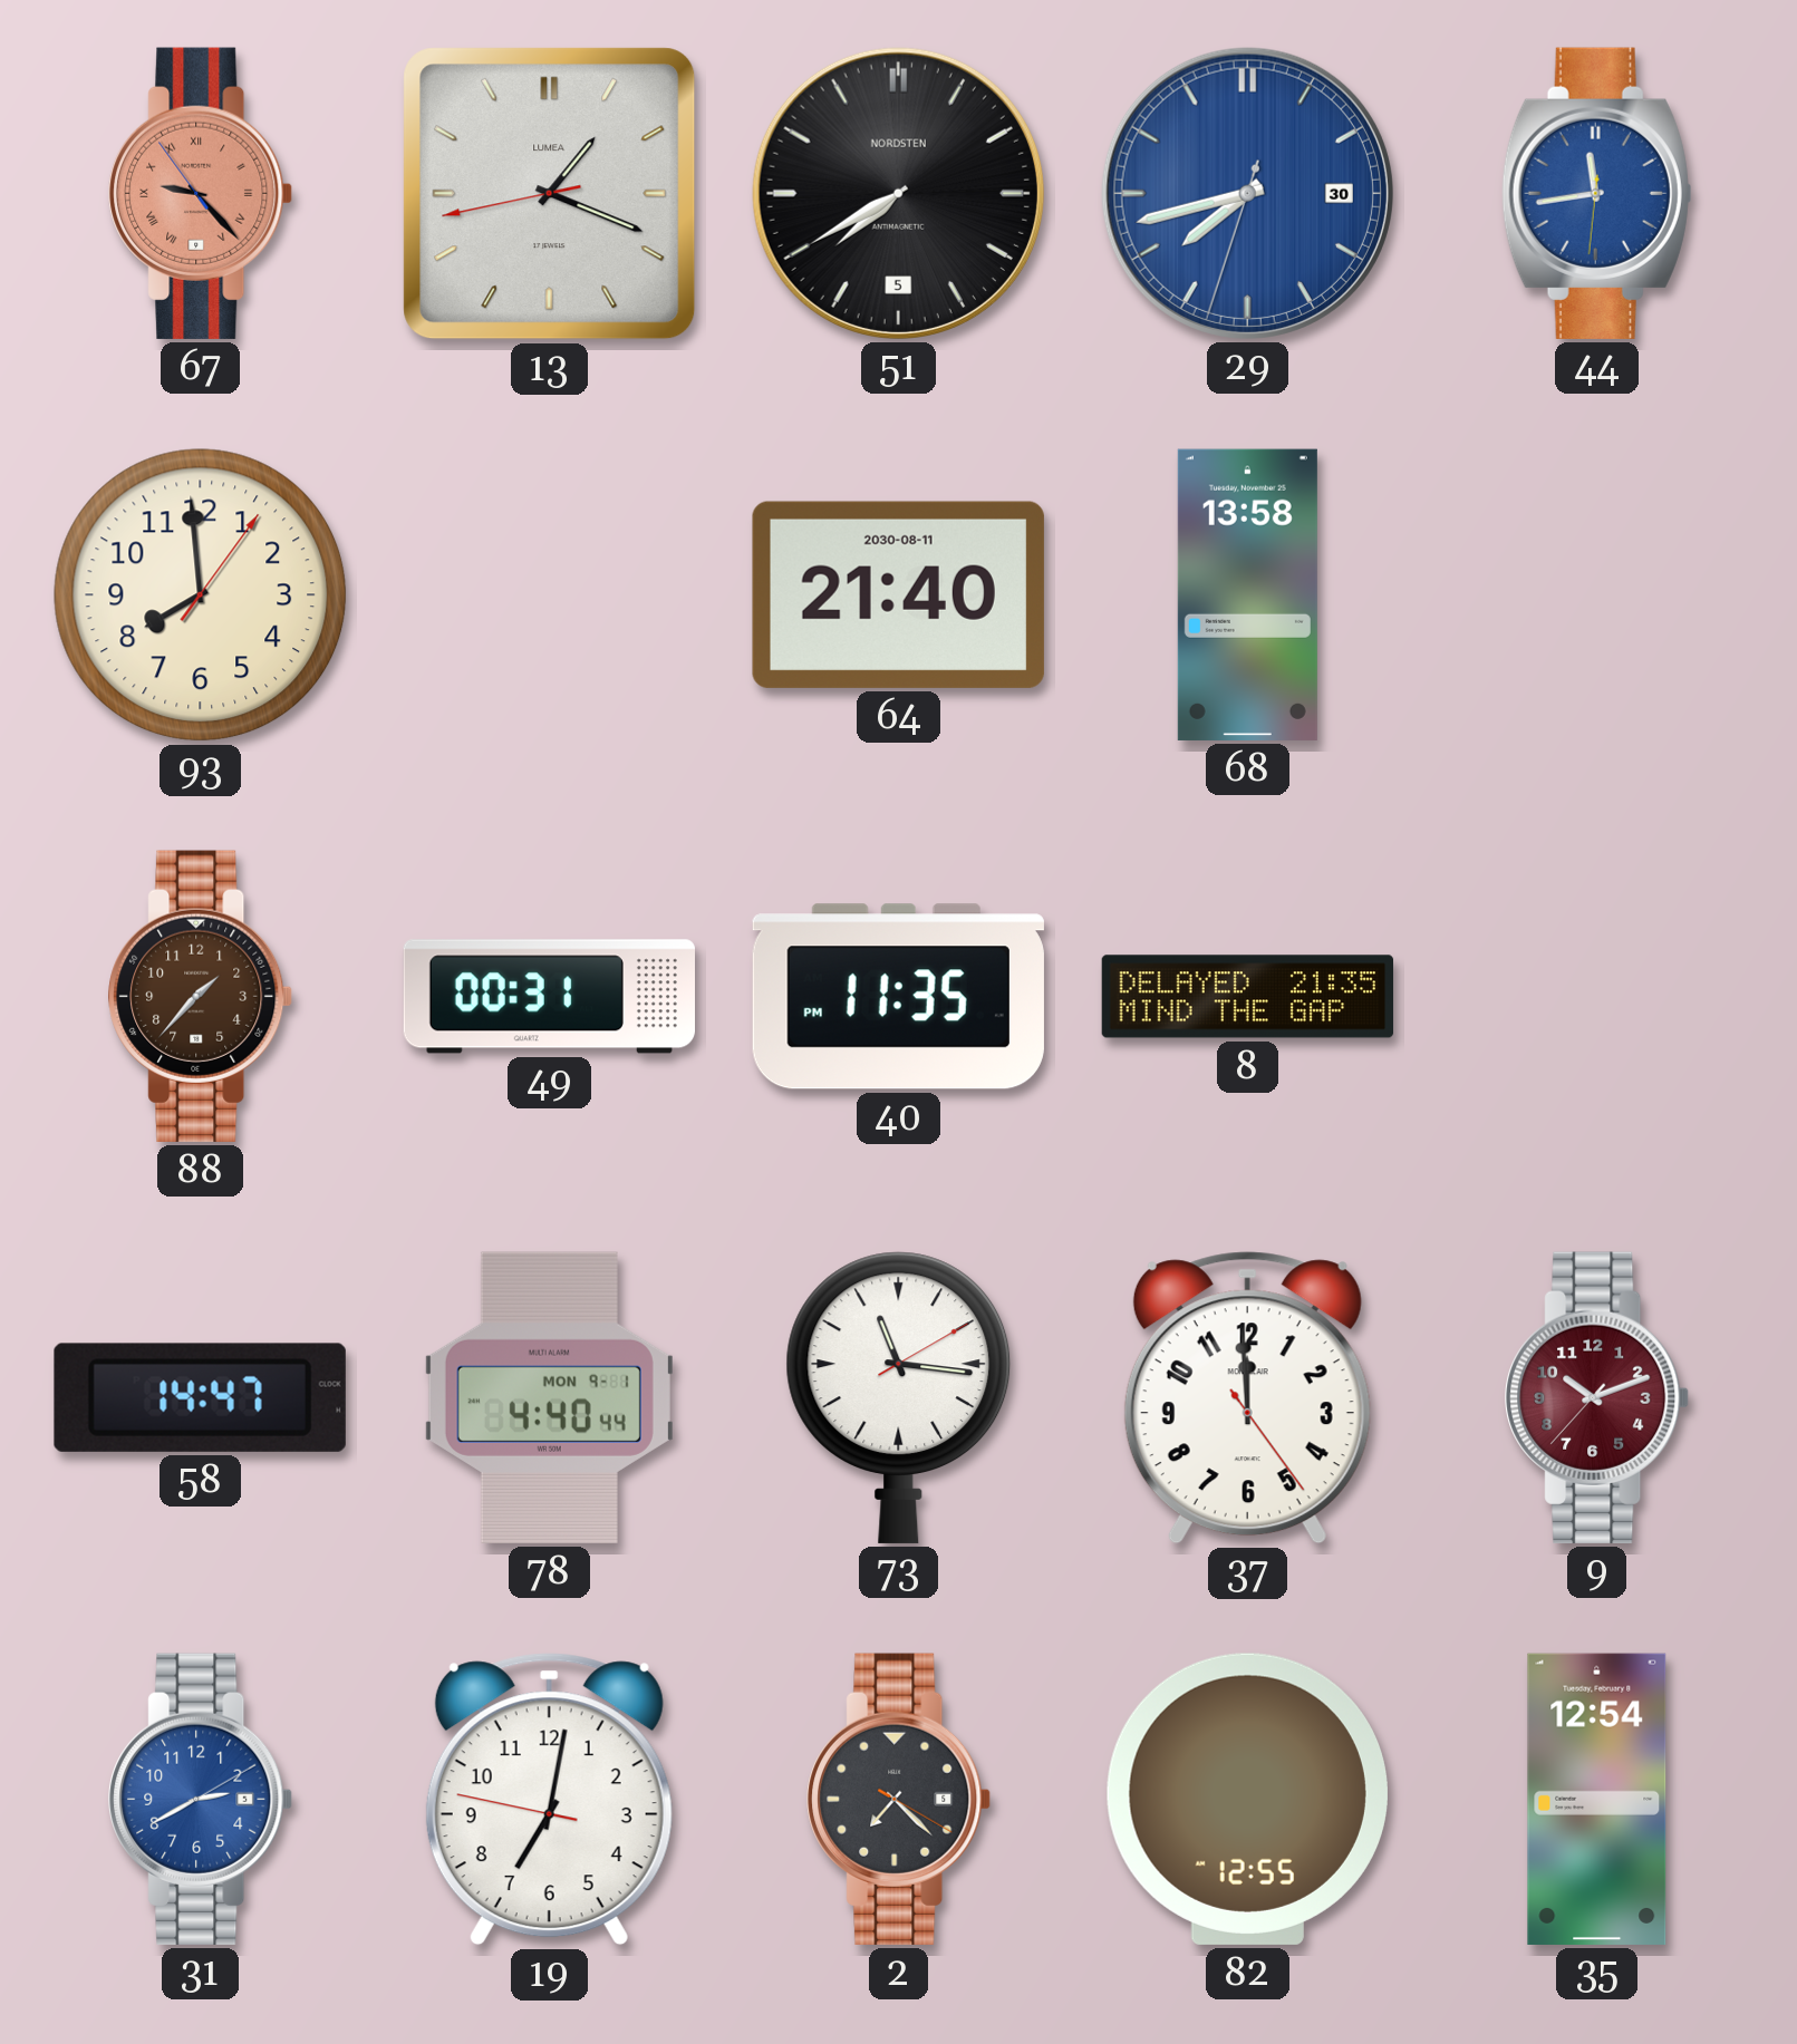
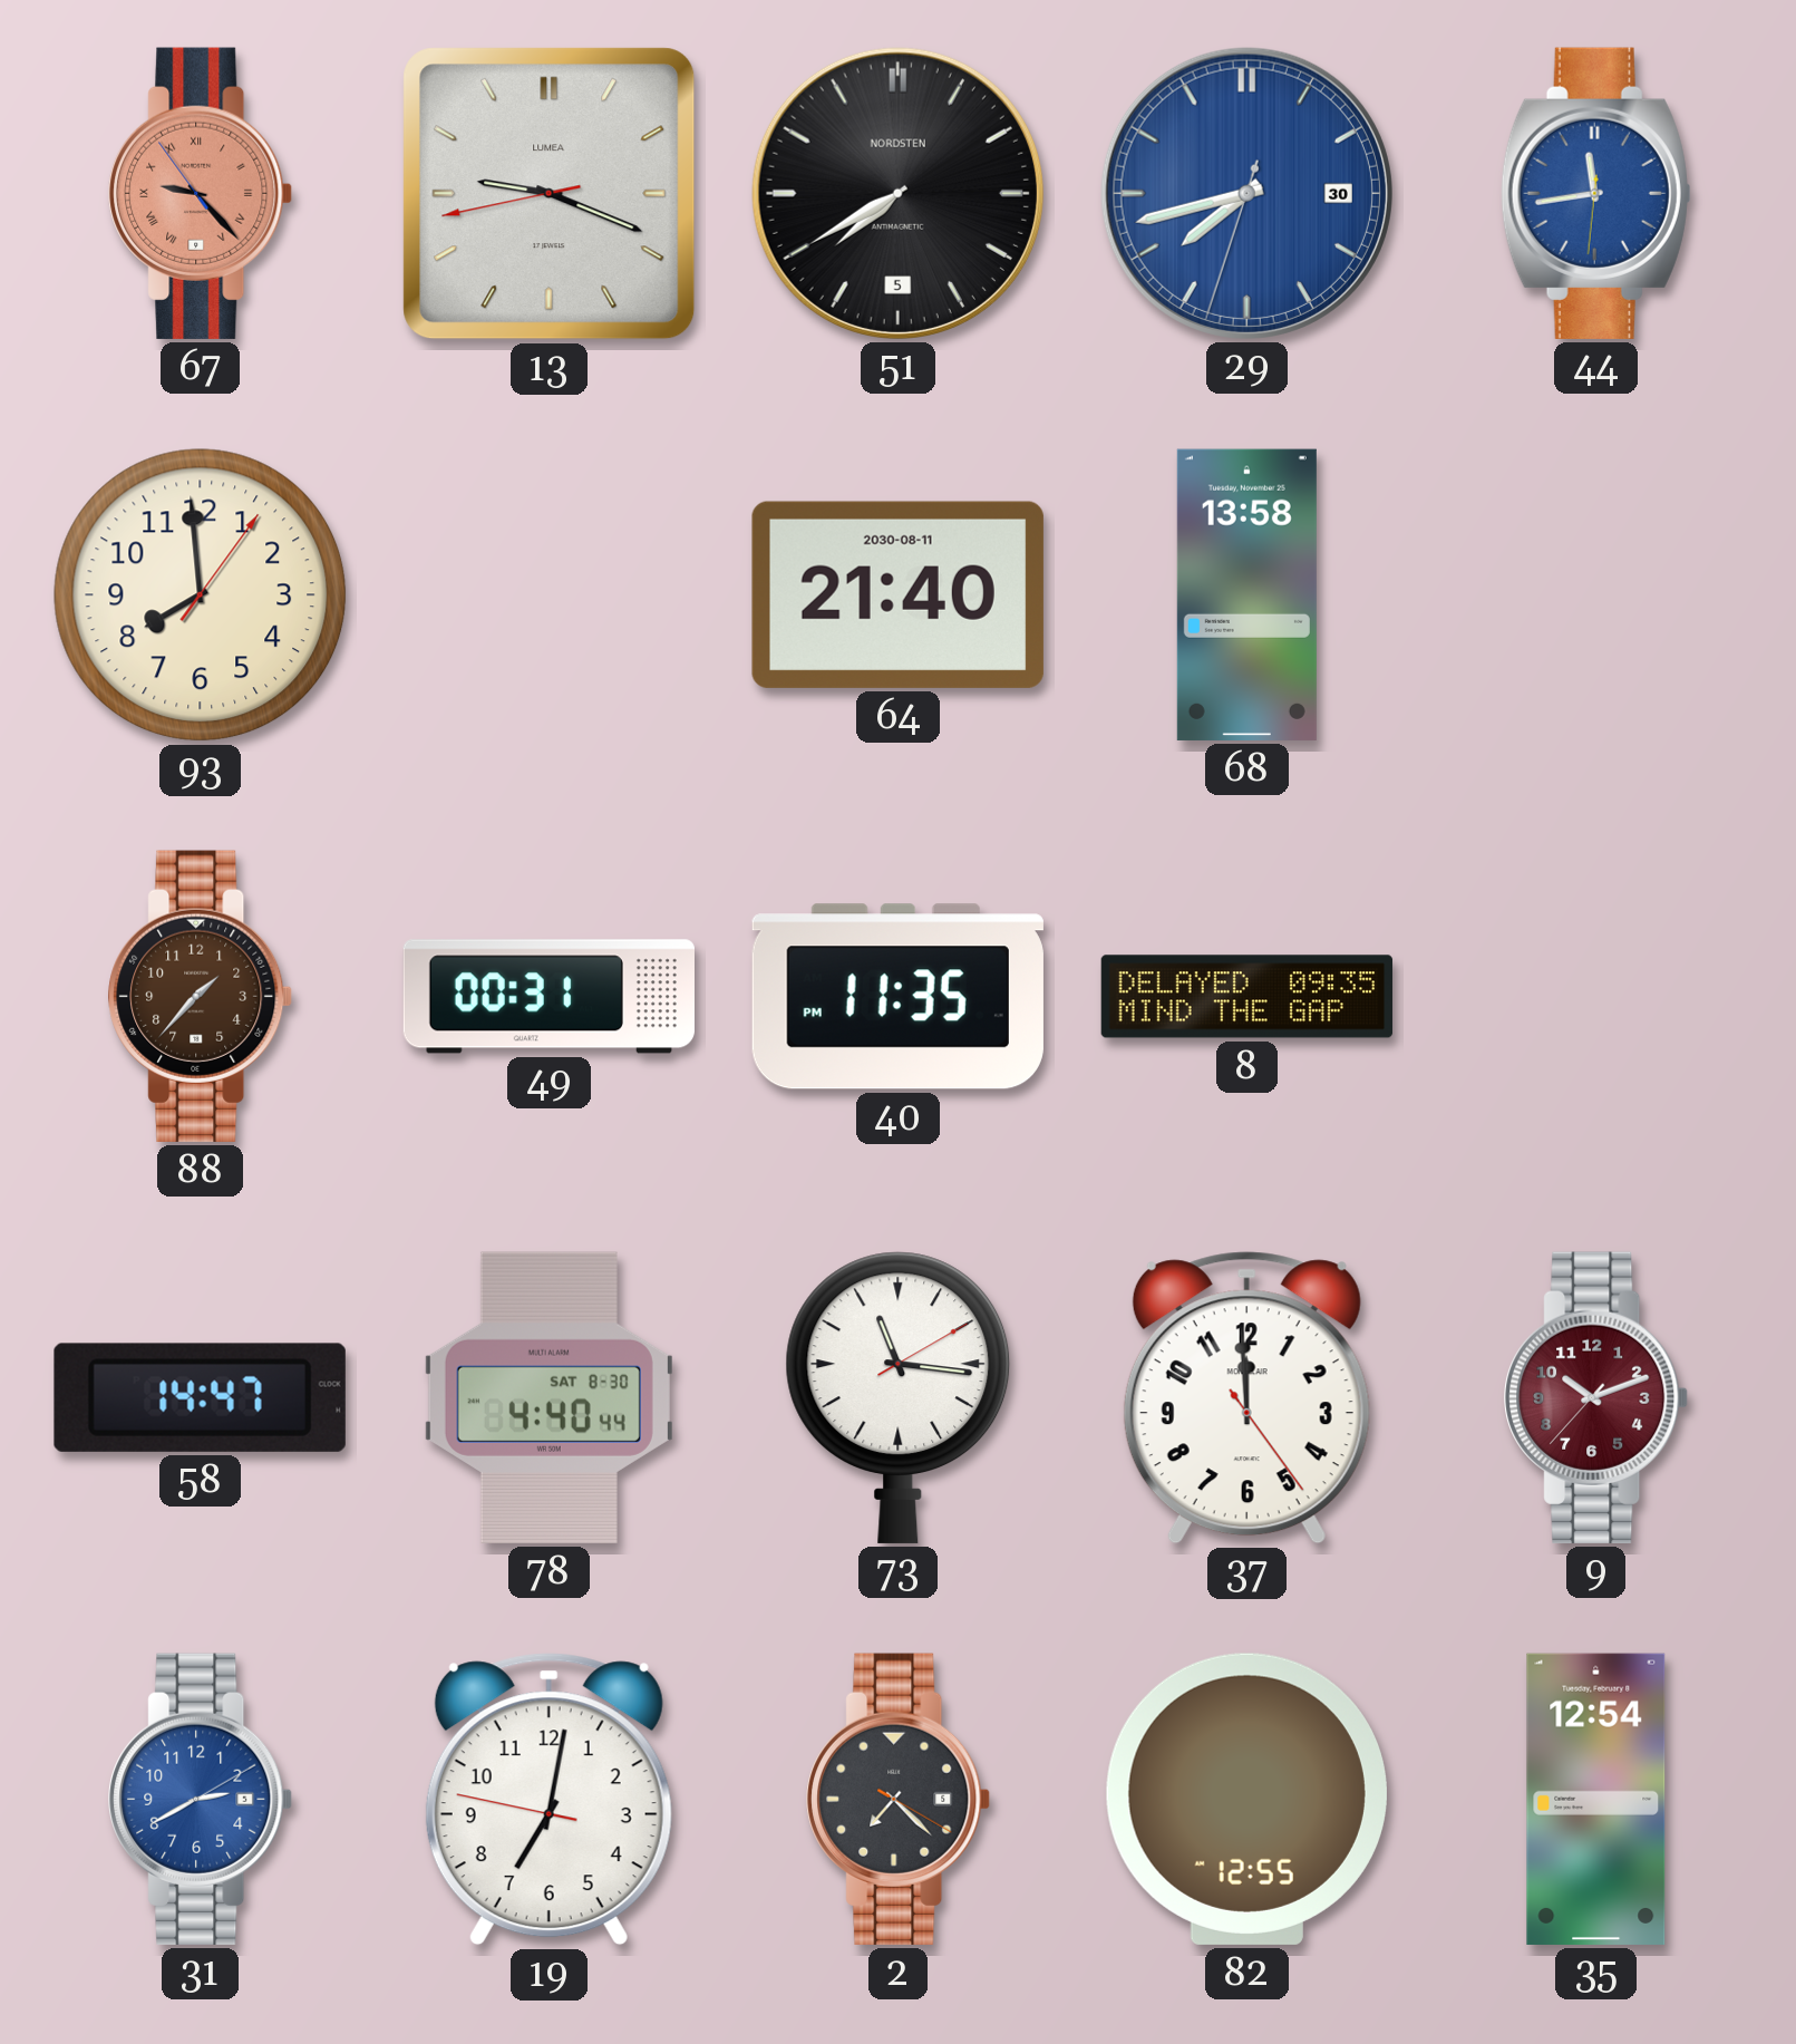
13: 1:18 -> 9:18 (550, 194)
8: 21:35 -> 09:35 (1248, 997)
78 date: MON 9-1 -> SAT 8-30 (548, 1397)
